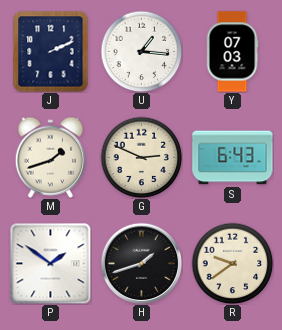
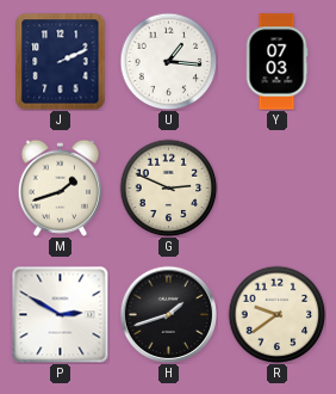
S: 6:43 -> none (233, 158)
P: 1:51 -> 2:50 (60, 314)
